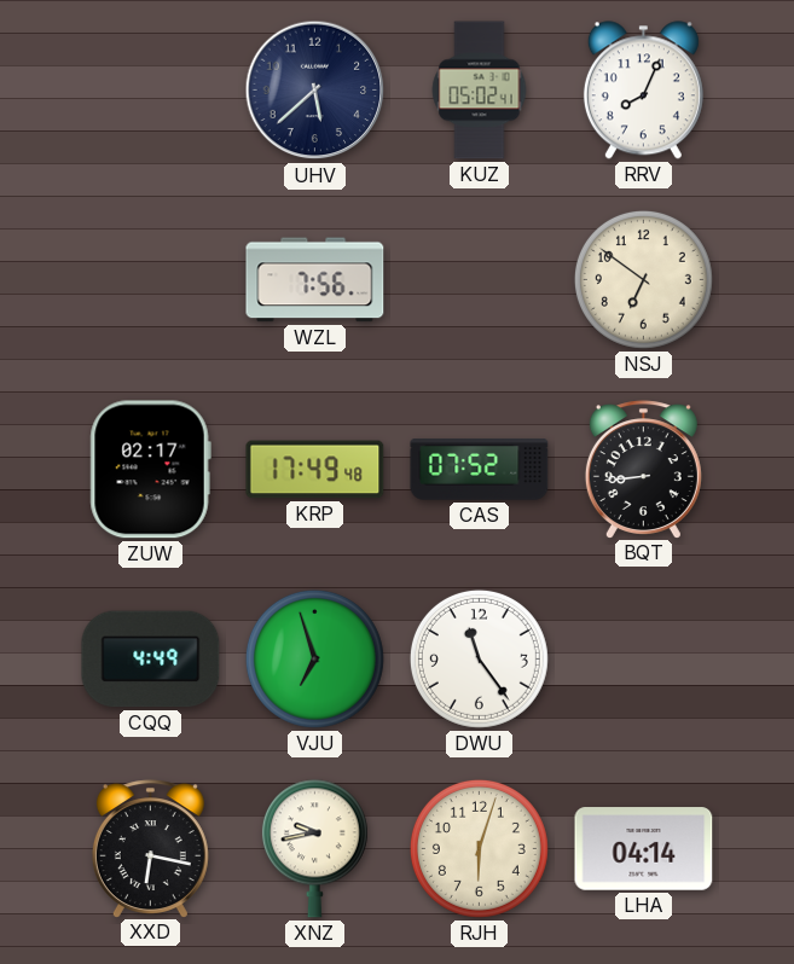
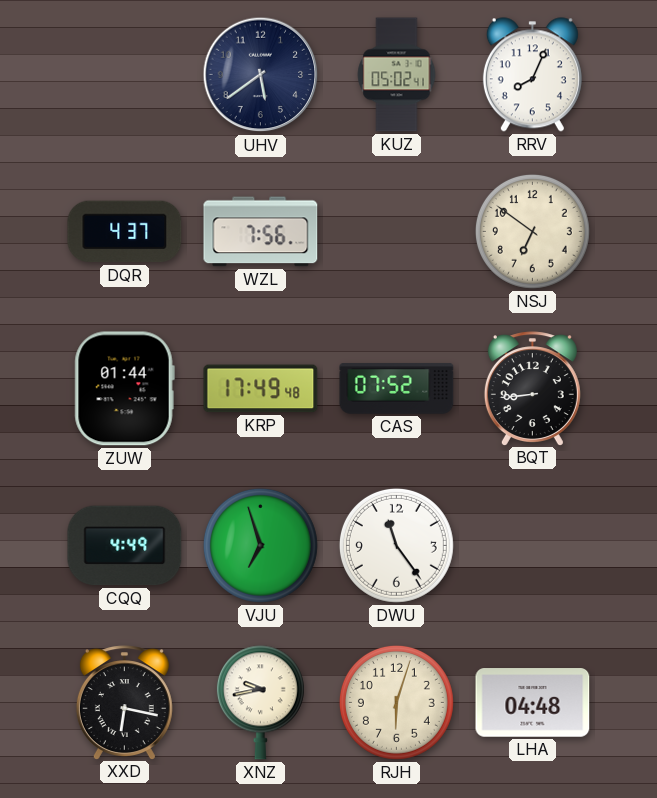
UHV: 5:38 -> 5:39 (261, 75)
DQR: none -> 4:37 (125, 232)
ZUW: 02:17 -> 01:44 (124, 389)
LHA: 04:14 -> 04:48 (533, 703)
